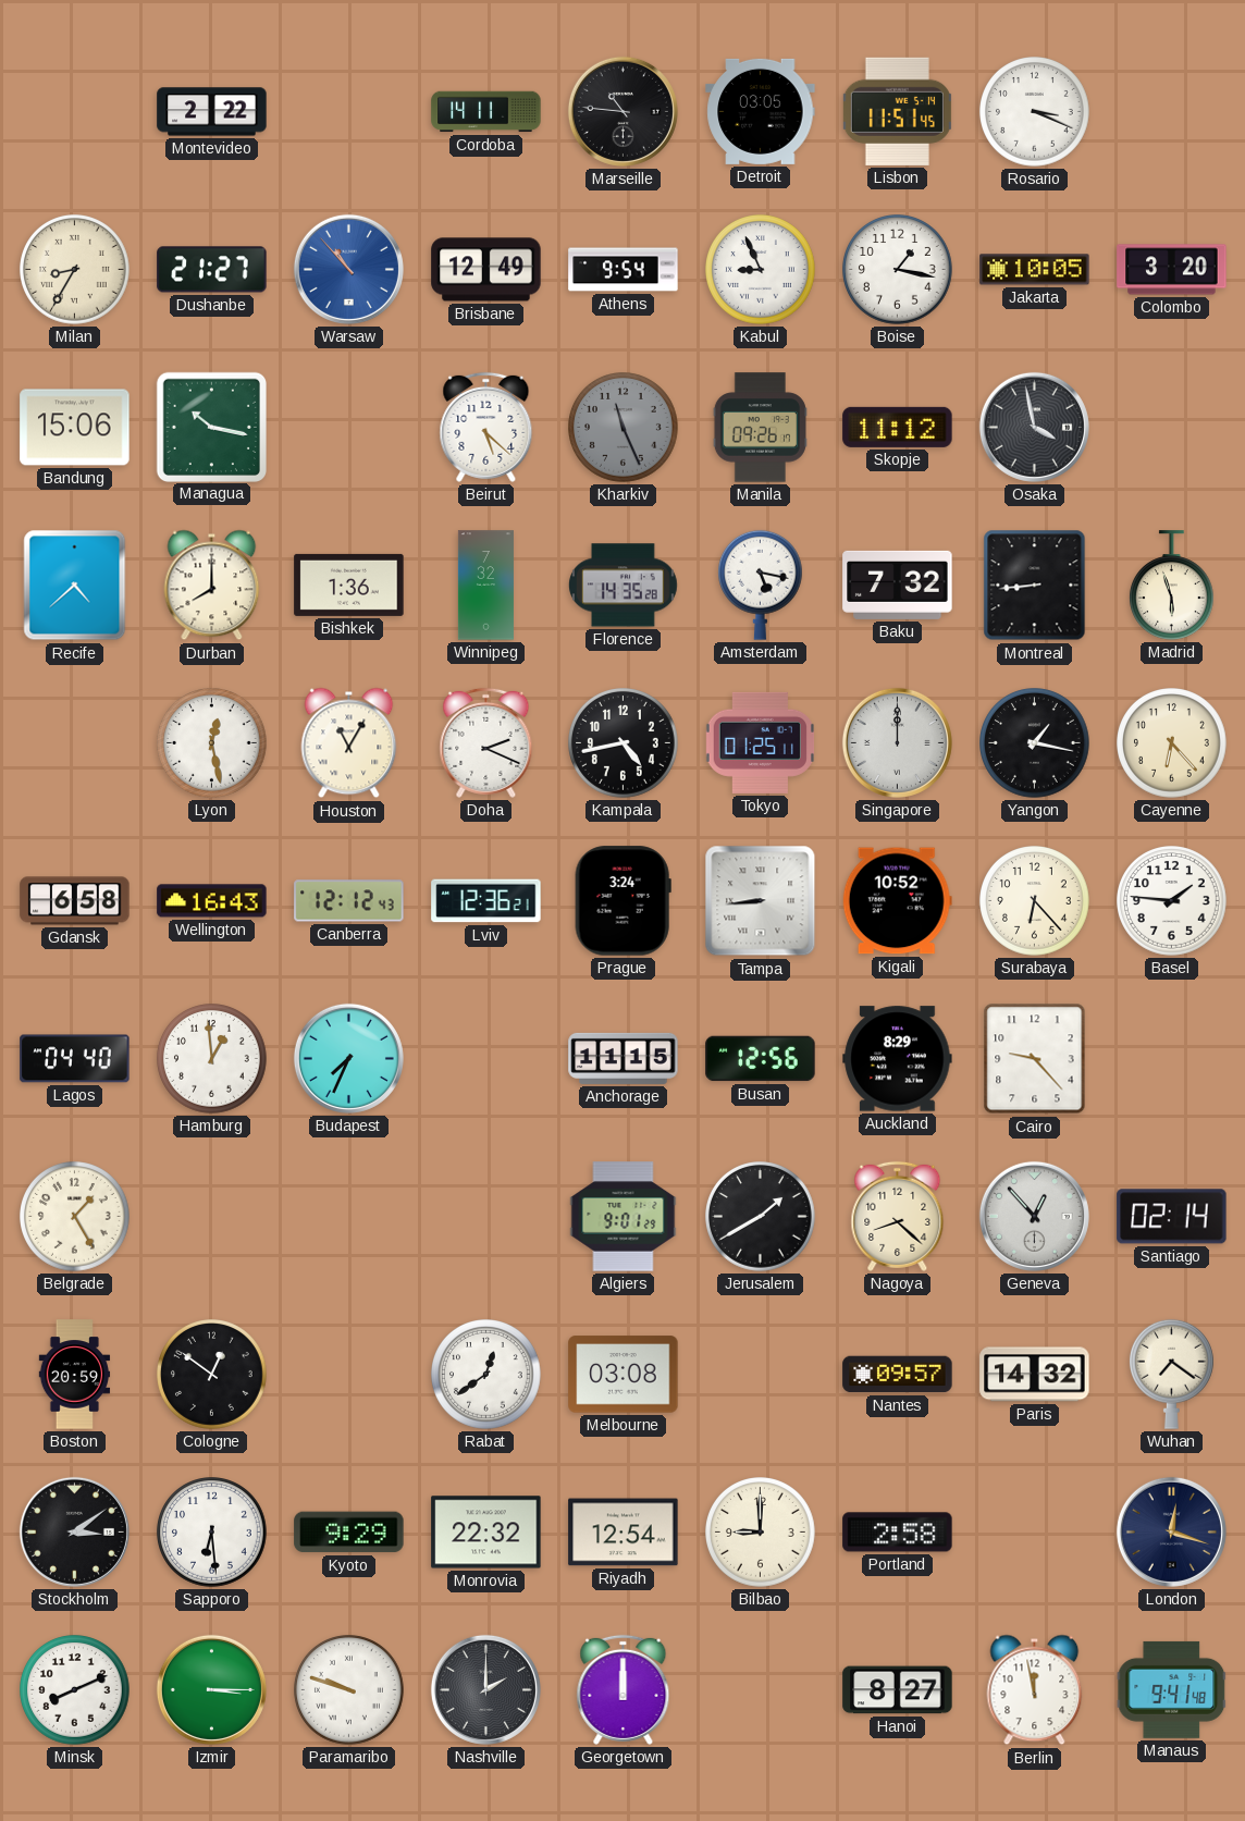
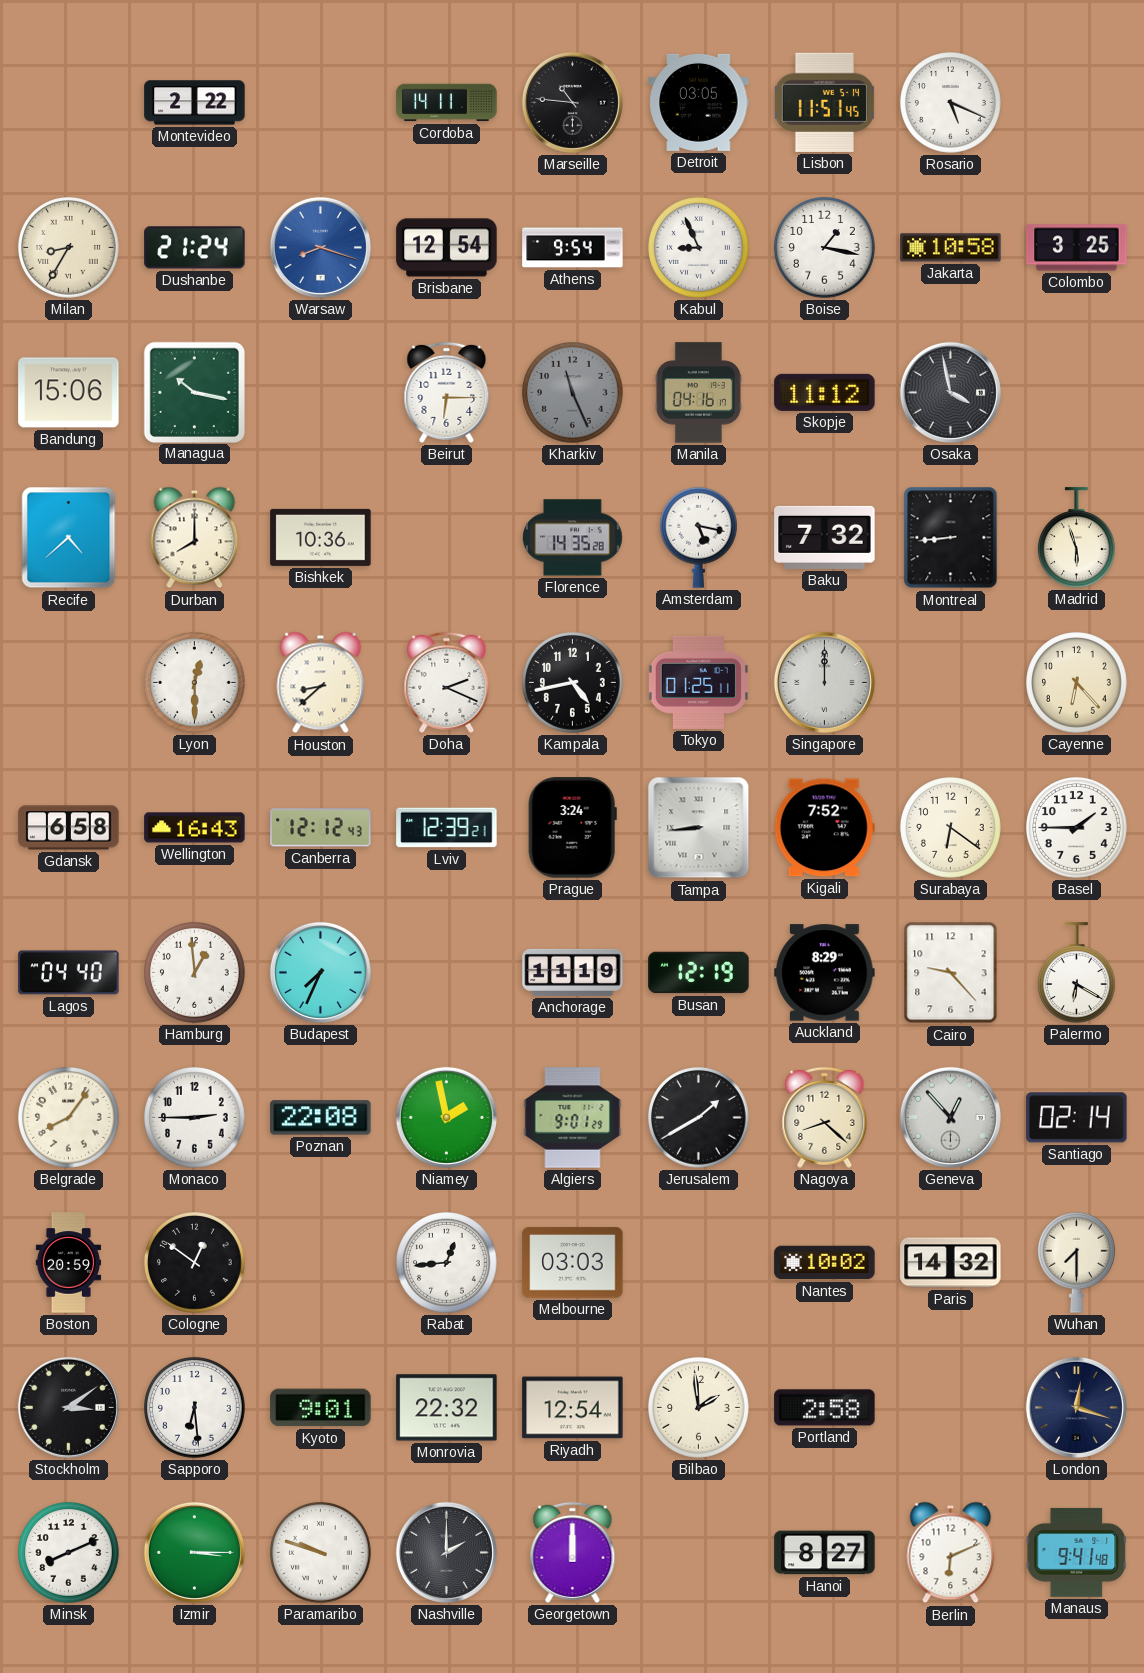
Rosario: 3:19 -> 5:19 (951, 103)
Dushanbe: 21:27 -> 21:24 (195, 248)
Warsaw: 10:53 -> 8:18 (320, 247)
Brisbane: 12:49 -> 12:54 (447, 248)
Jakarta: 10:05 -> 10:58 (951, 248)
Colombo: 3:20 -> 3:25 (1077, 248)
Beirut: 5:22 -> 6:15 (447, 392)
Manila: 09:26 -> 04:16 (698, 393)
Bishkek: 1:36 -> 10:36 (321, 537)
Winnipeg: 7:32 -> none (485, 586)
Lyon: 12:28 -> 12:30 (195, 683)
Houston: 11:05 -> 8:38 (321, 683)
Yangon: 1:17 -> none (1035, 743)
Lviv: 12:36 -> 12:39 (447, 828)
Kigali: 10:52 -> 7:52 (824, 828)
Surabaya: 6:23 -> 6:21 (951, 828)
Basel: 1:46 -> 1:45 (1077, 828)
Anchorage: 11:15 -> 11:19 (573, 972)
Busan: 12:56 -> 12:19 (699, 973)
Palermo: none -> 6:20 (1076, 973)
Belgrade: 1:25 -> 8:06 (69, 1118)
Monaco: none -> 2:45 (195, 1118)
Poznan: none -> 22:08 (321, 1118)
Niamey: none -> 1:58 (446, 1117)
Rabat: 12:39 -> 12:44 (447, 1263)
Melbourne: 03:08 -> 03:03 (573, 1263)
Nantes: 09:57 -> 10:02 (825, 1263)
Wuhan: 7:21 -> 7:30 (1077, 1262)
Kyoto: 9:29 -> 9:01 (321, 1408)
Bilbao: 9:00 -> 1:59 (699, 1408)
Berlin: 11:58 -> 6:11 (951, 1553)
